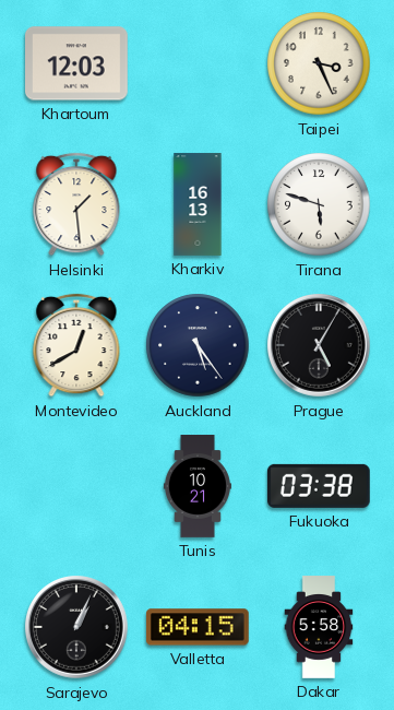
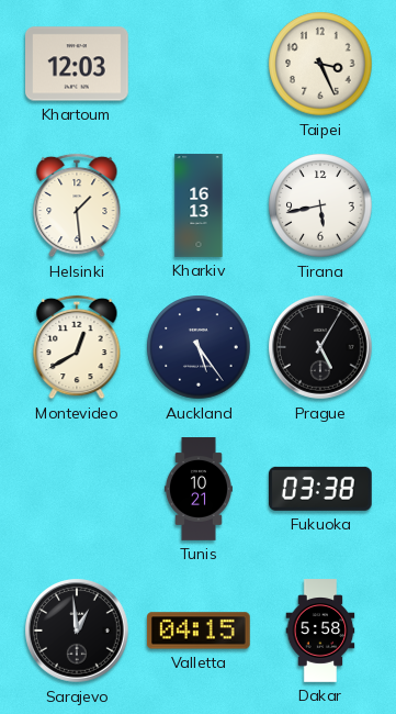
Tirana: 5:48 -> 5:43 (320, 205)
Sarajevo: 1:04 -> 12:59 (77, 631)
